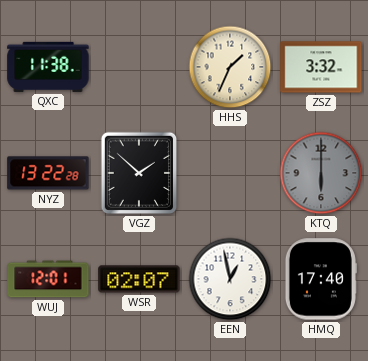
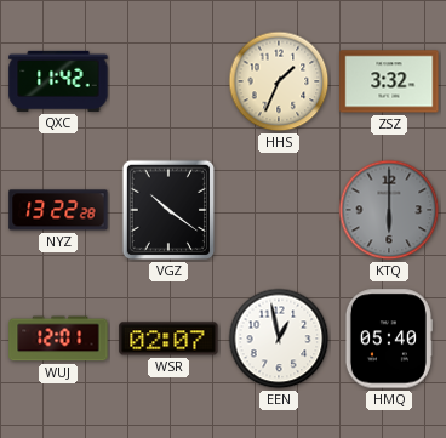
QXC: 11:38 -> 11:42 (58, 81)
VGZ: 1:52 -> 10:21 (167, 210)
HMQ: 17:40 -> 05:40 (388, 339)
